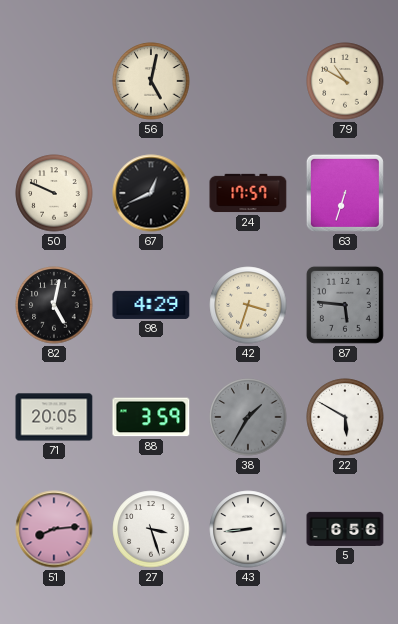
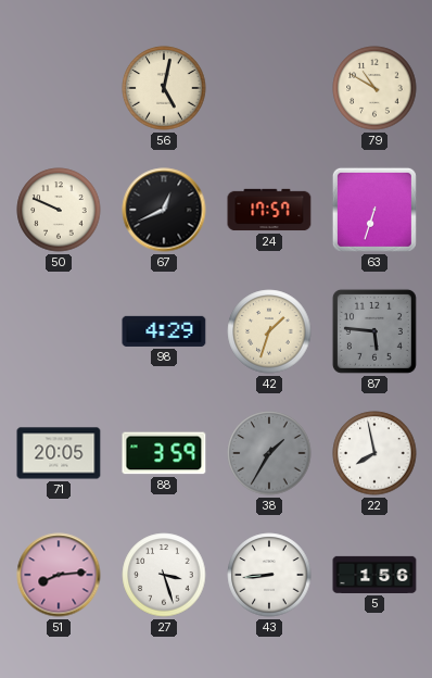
82: 5:02 -> none (54, 305)
42: 3:33 -> 1:33 (269, 331)
22: 5:50 -> 7:58 (374, 453)
5: 6:56 -> 1:56 (374, 575)
